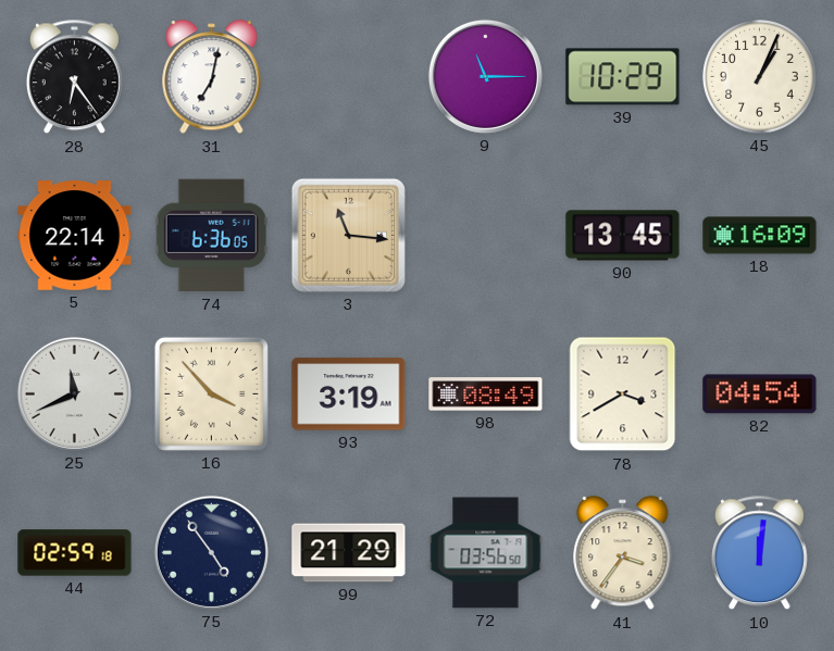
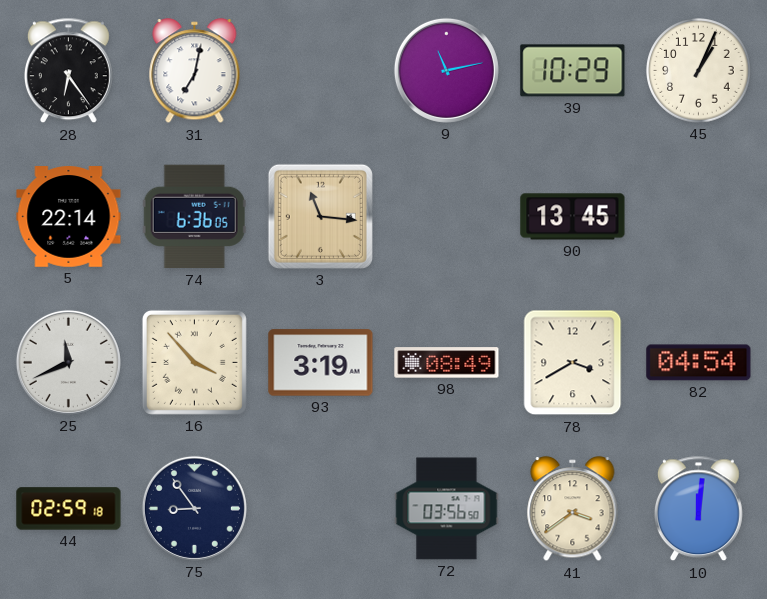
9: 11:15 -> 11:13 (446, 70)
18: 16:09 -> none (760, 236)
75: 4:54 -> 8:54 (194, 508)
99: 21:29 -> none (349, 553)
41: 3:36 -> 3:39 (573, 509)
